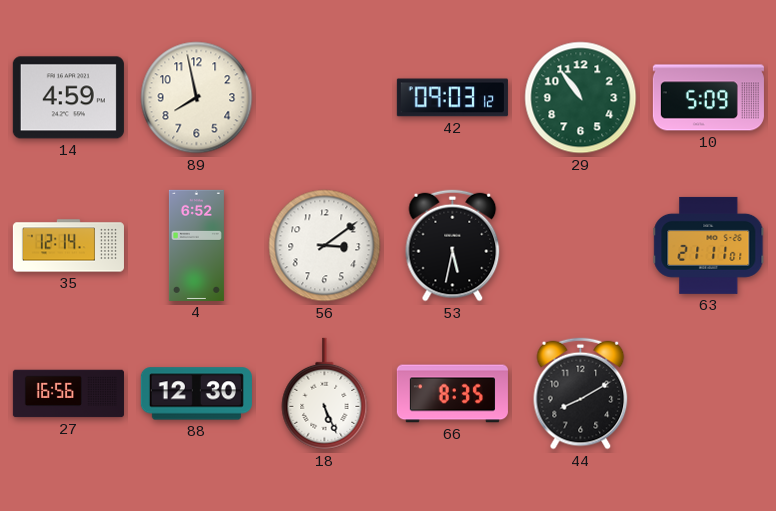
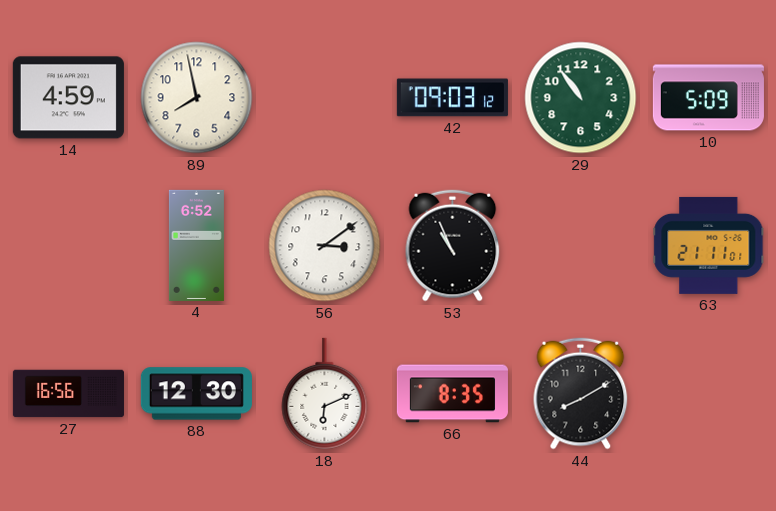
35: 12:14 -> none (68, 246)
53: 5:32 -> 10:56 (453, 246)
18: 5:26 -> 6:11 (325, 394)
